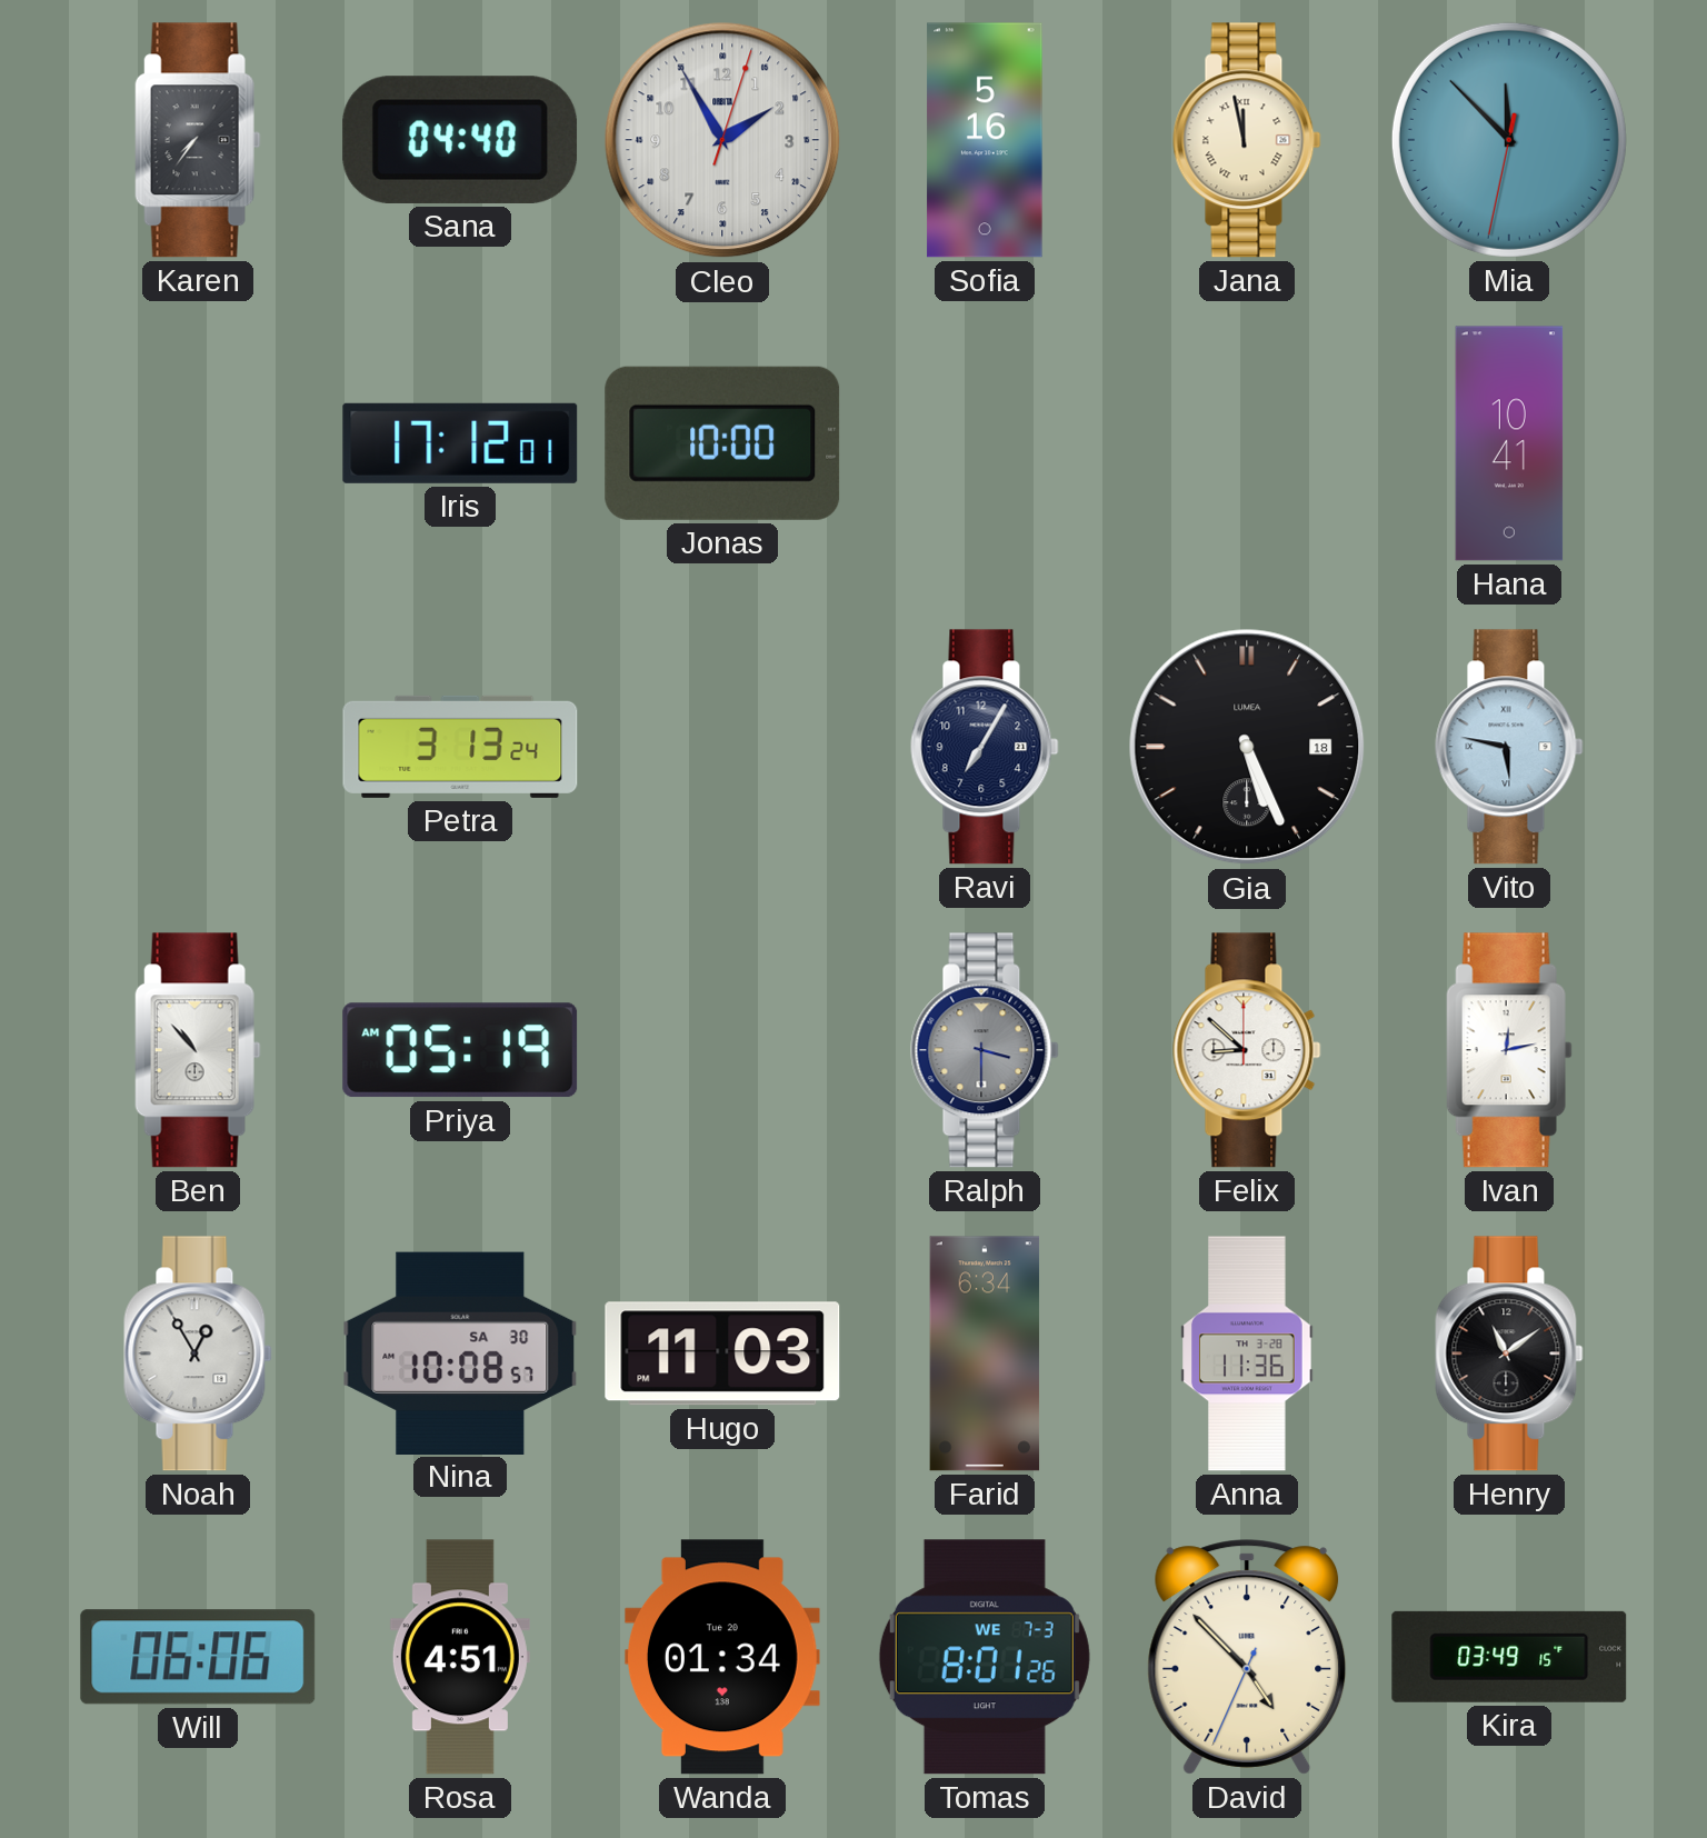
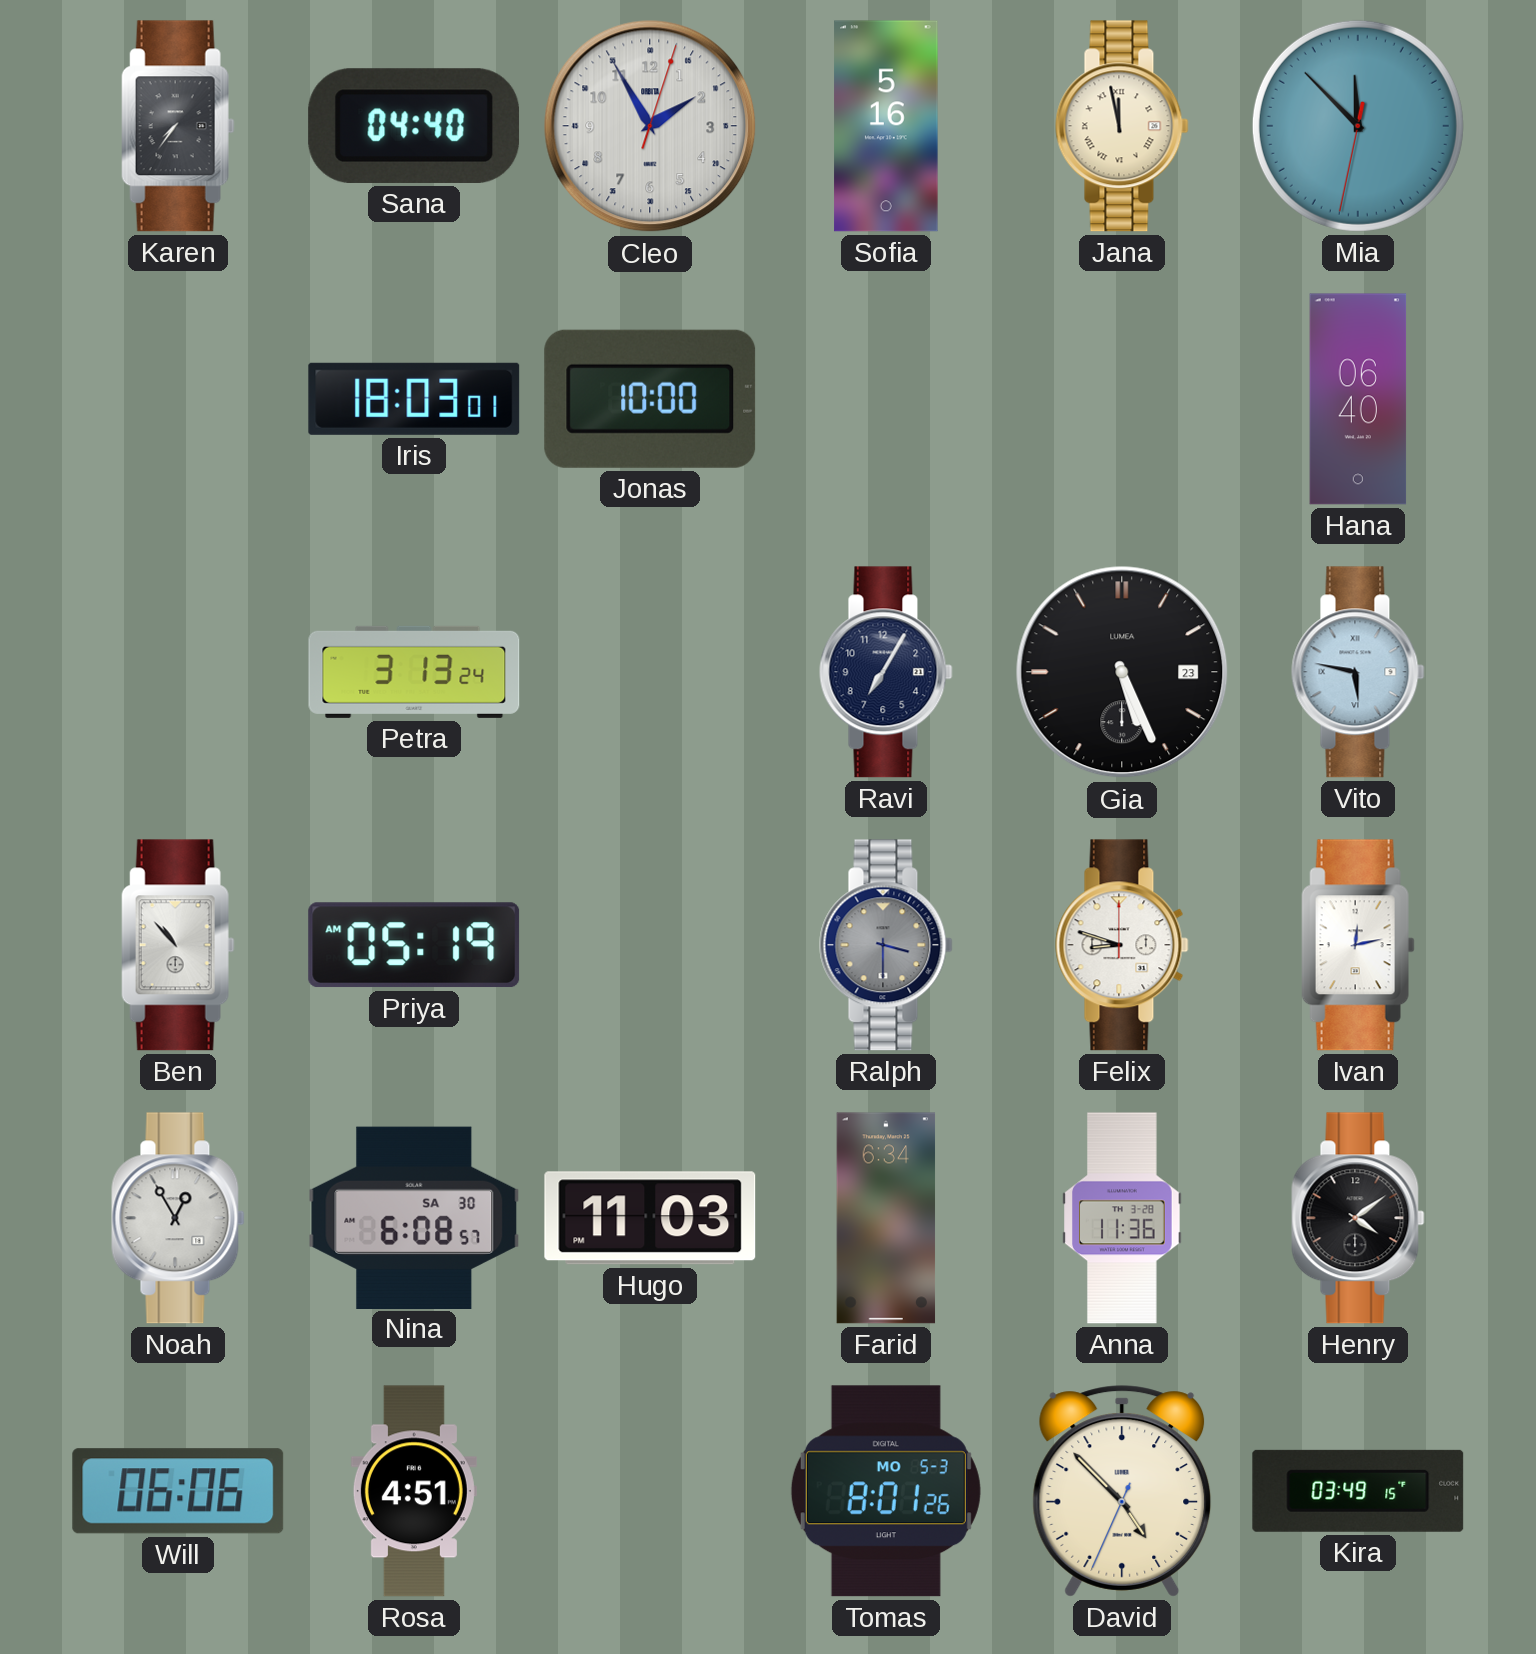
Iris: 17:12 -> 18:03 (414, 399)
Hana: 10:41 -> 06:40 (1358, 399)
Gia date: 18 -> 23 (1122, 672)
Felix: 8:52 -> 8:48 (1122, 945)
Nina: 10:08 -> 6:08 (414, 1217)
Henry: 11:09 -> 4:09 (1358, 1218)
Wanda: 01:34 -> none (722, 1657)
Tomas date: WE 7-3 -> MO 5-3 (886, 1491)
